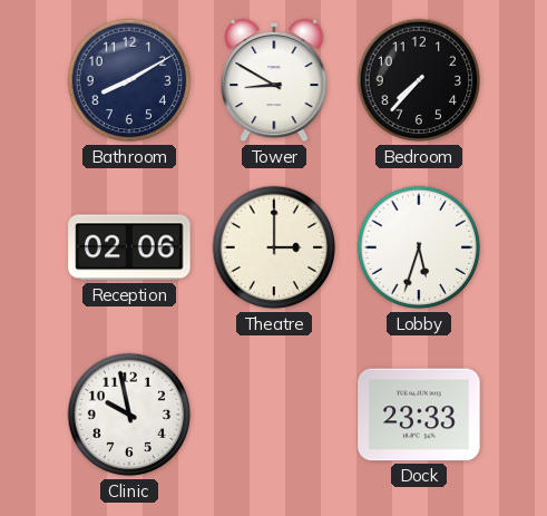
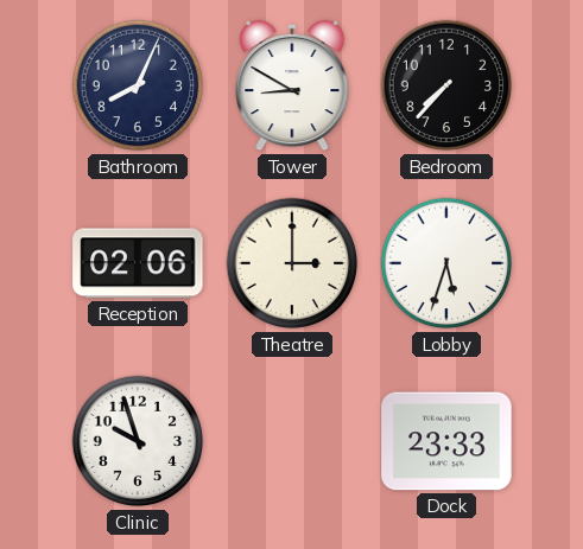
Bathroom: 8:10 -> 8:04 (138, 85)
Clinic: 9:58 -> 9:57 (138, 441)
